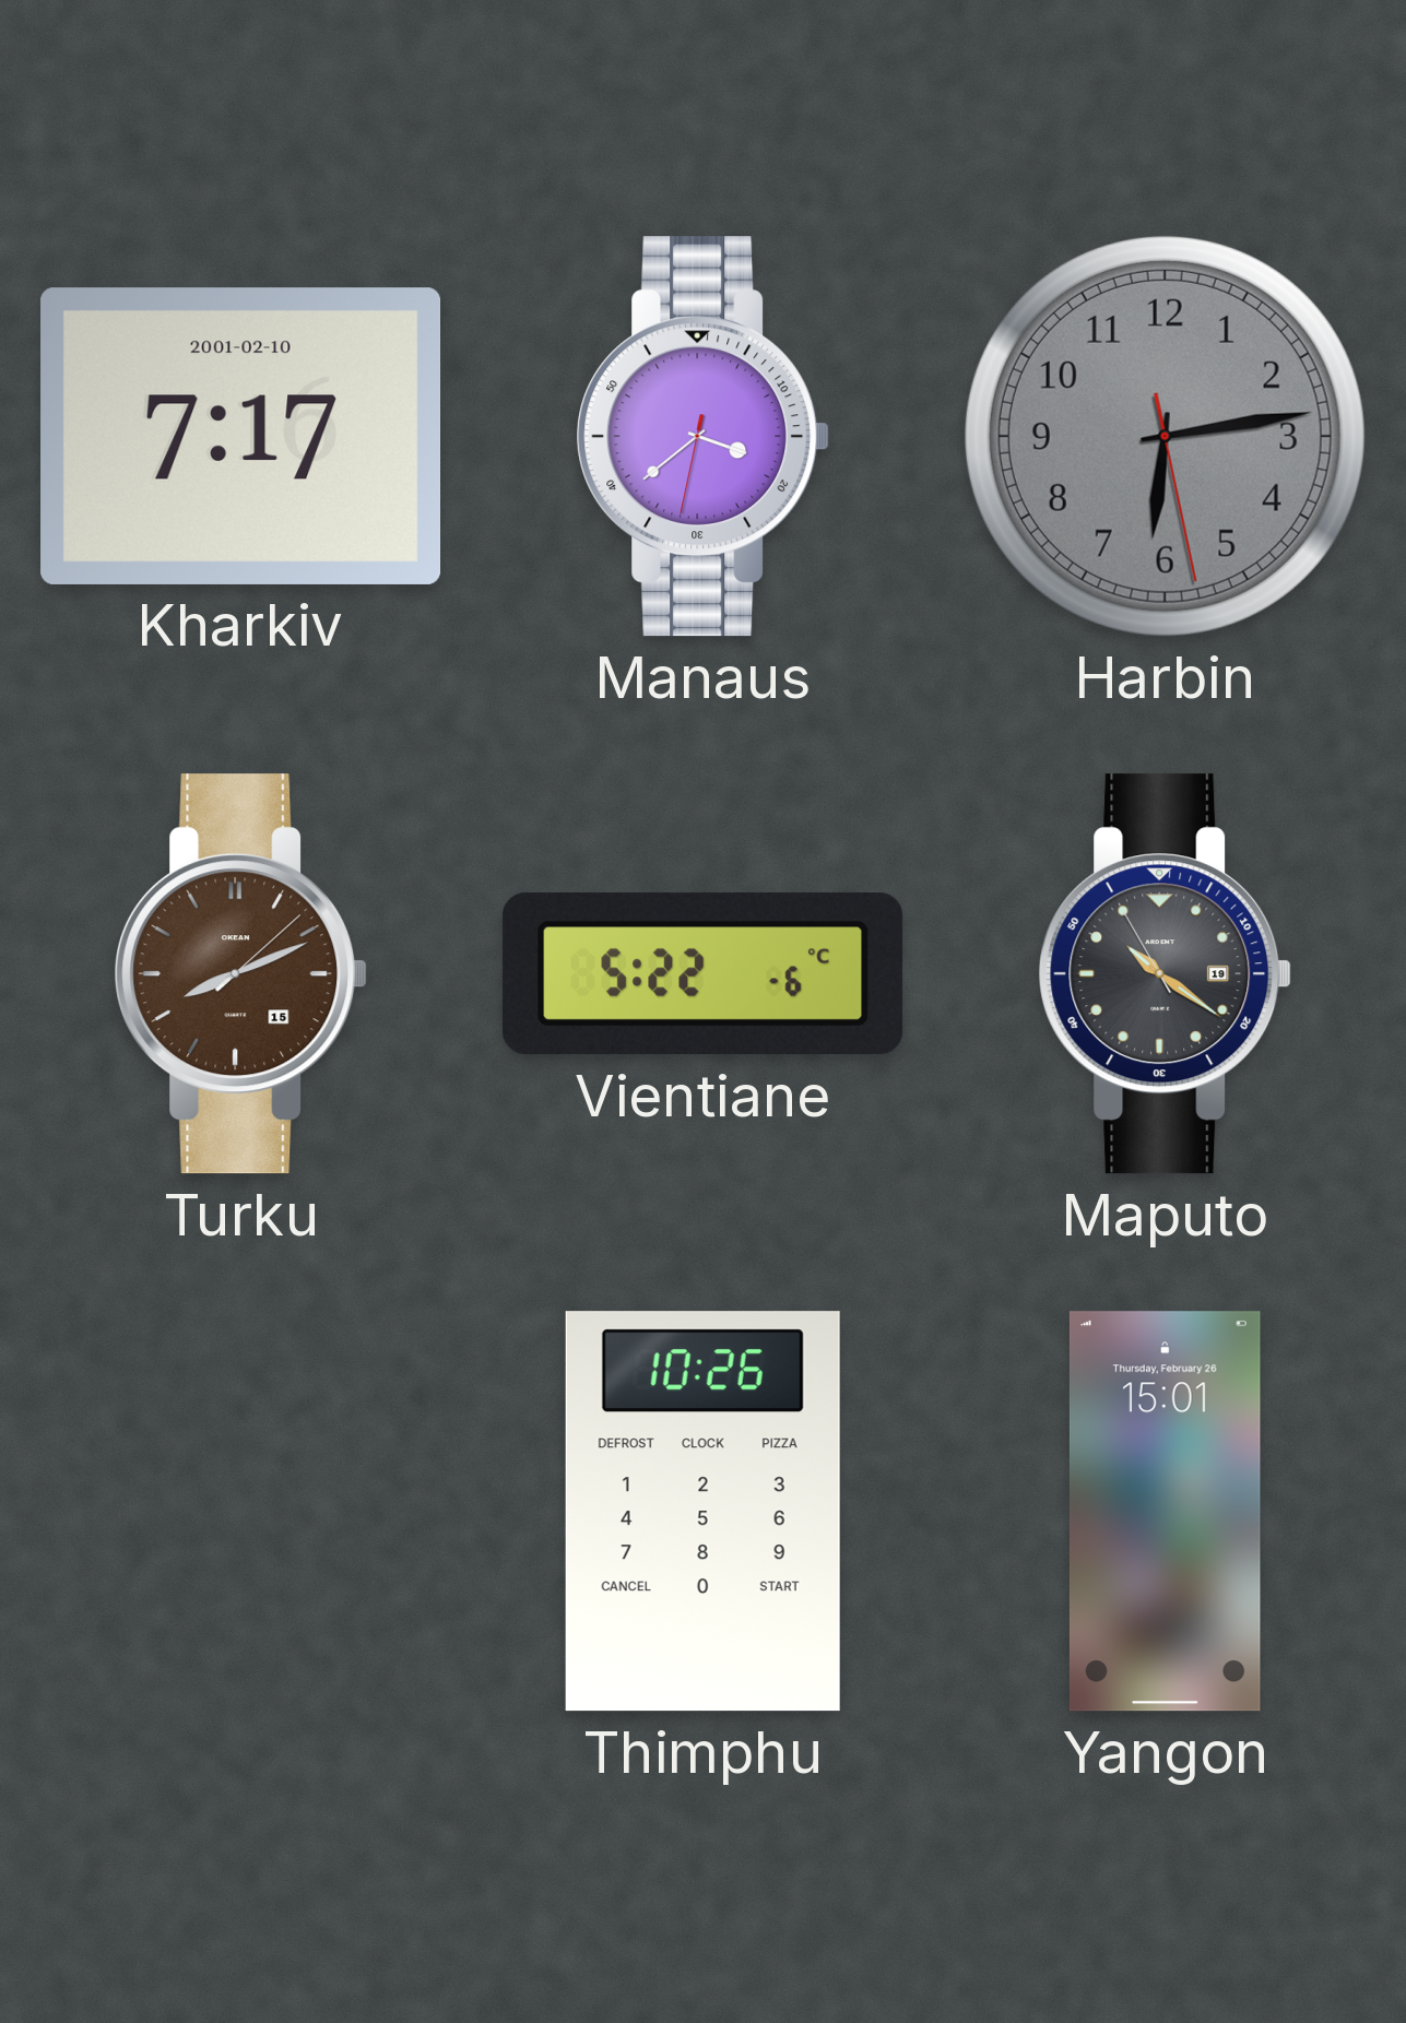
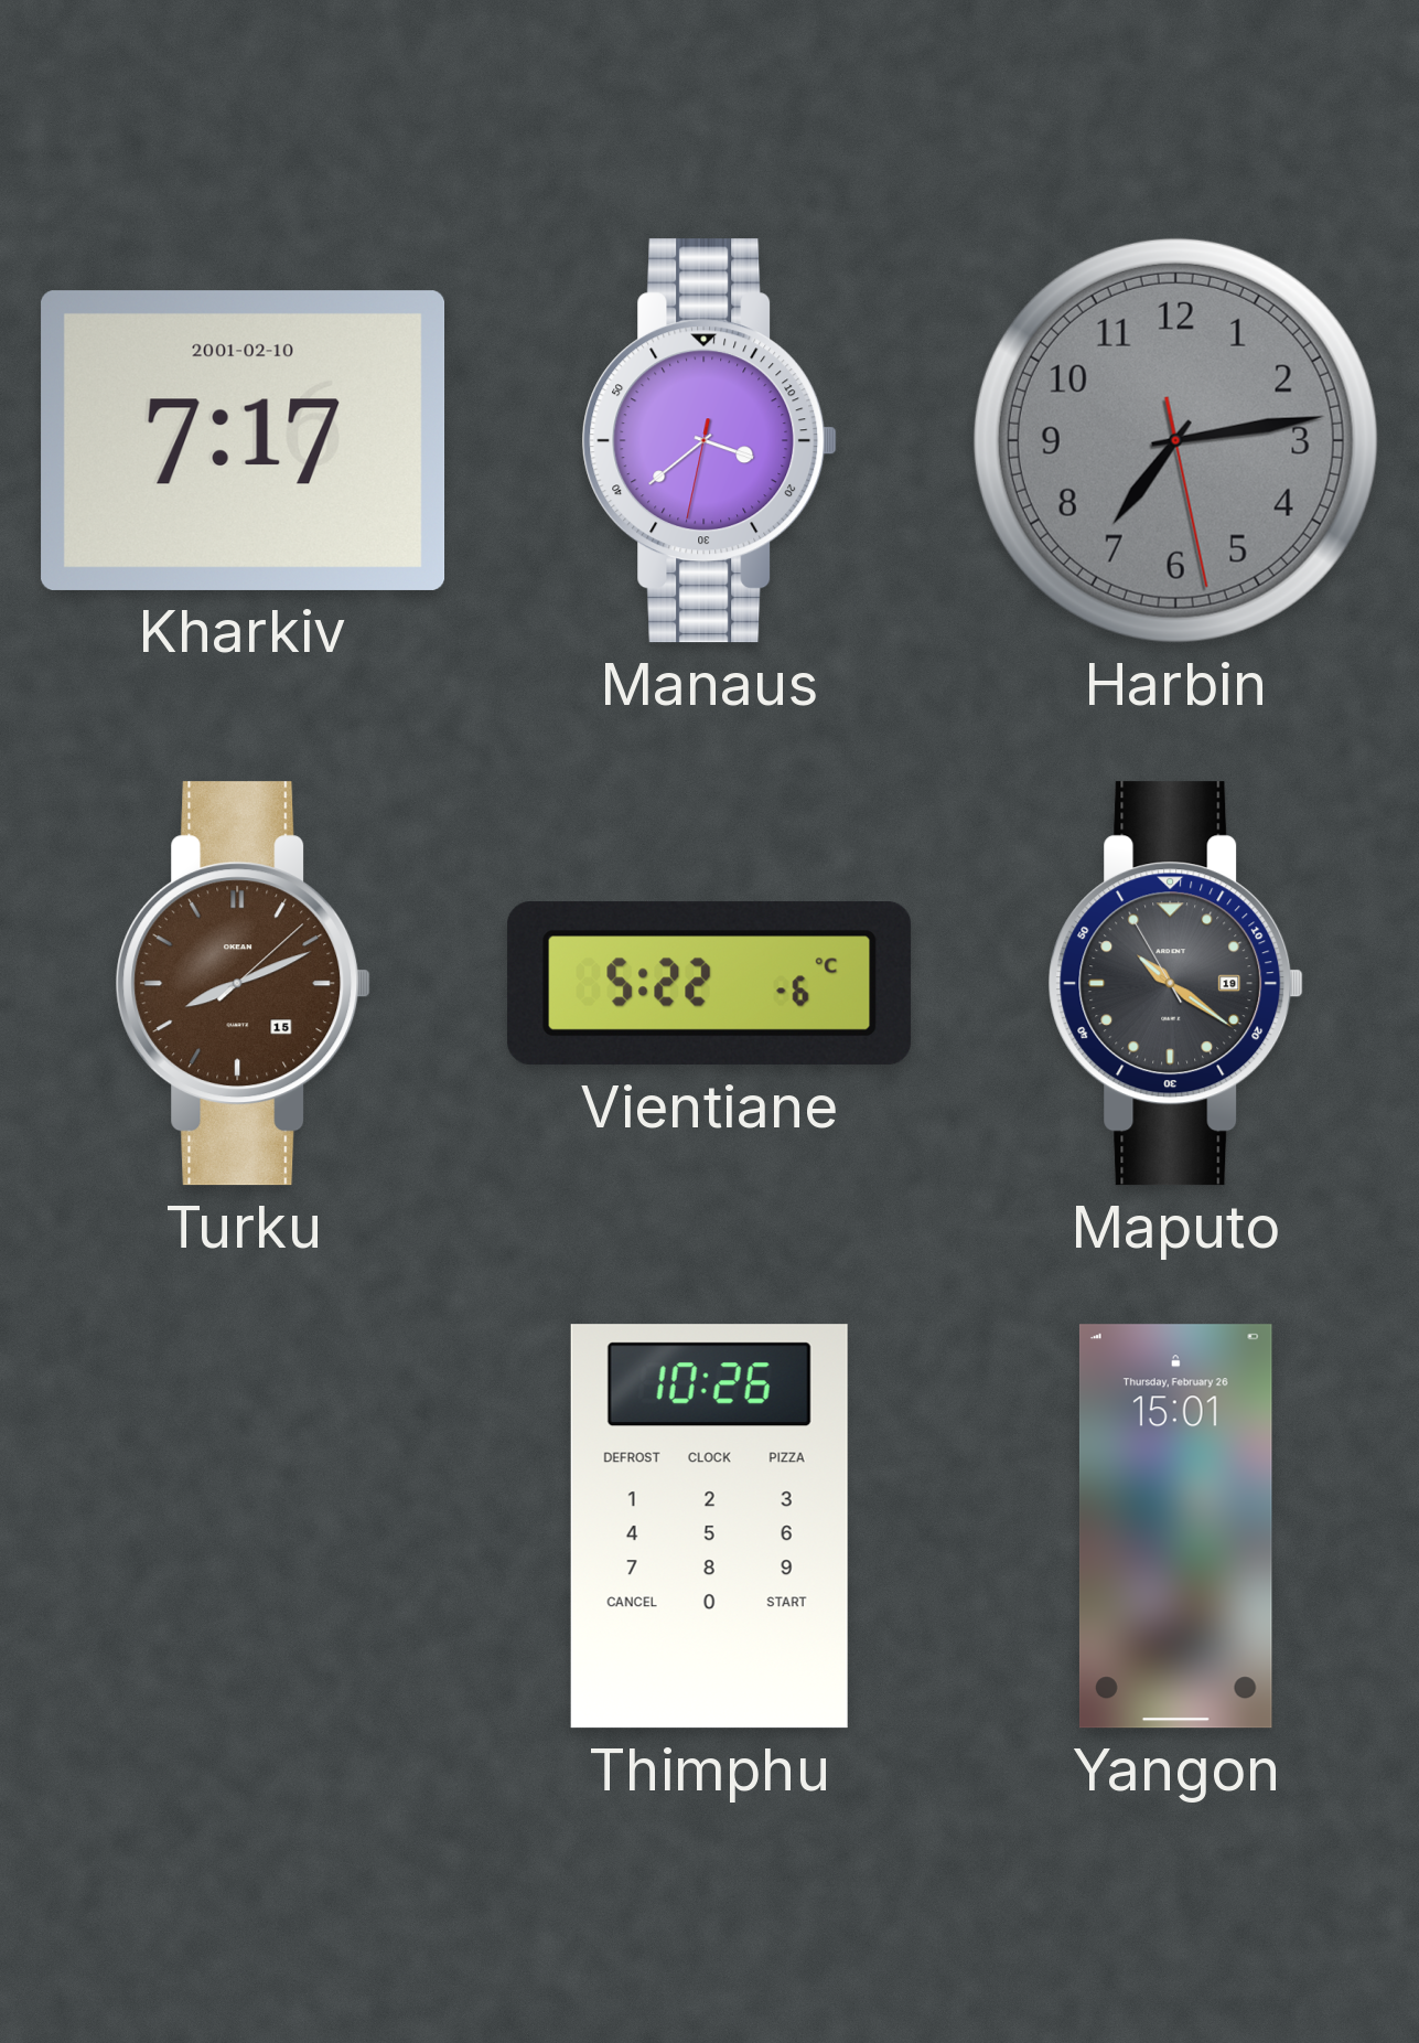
Harbin: 6:13 -> 7:13 (1175, 440)
